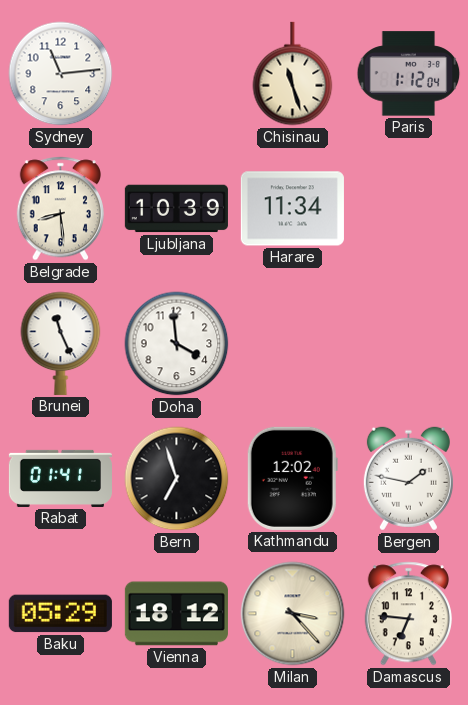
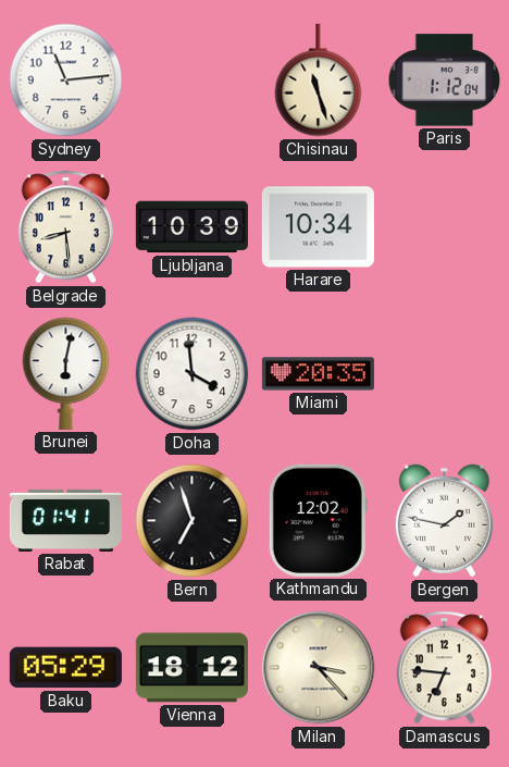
Harare: 11:34 -> 10:34 (318, 227)
Brunei: 11:26 -> 6:02 (66, 373)
Miami: none -> 20:35 (318, 374)
